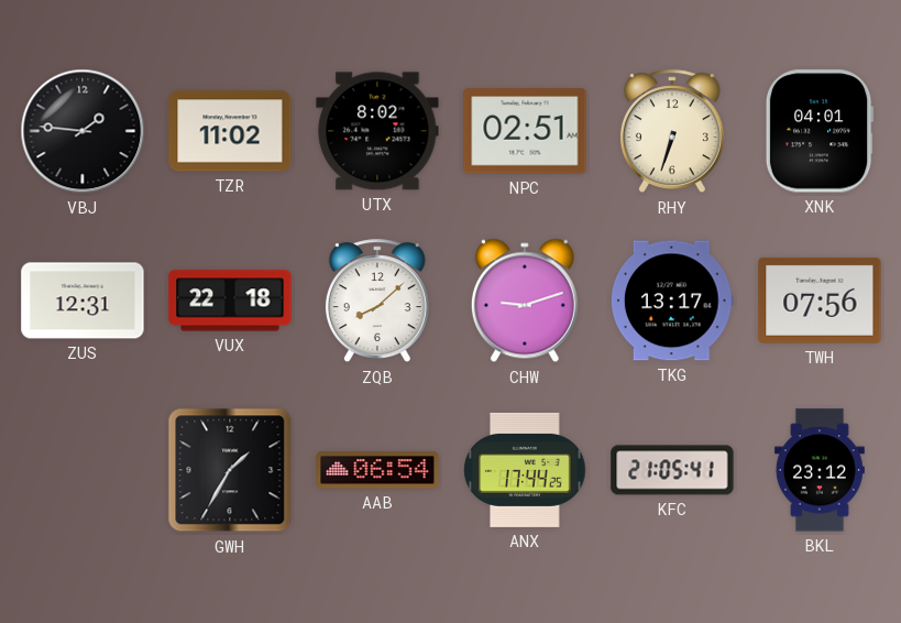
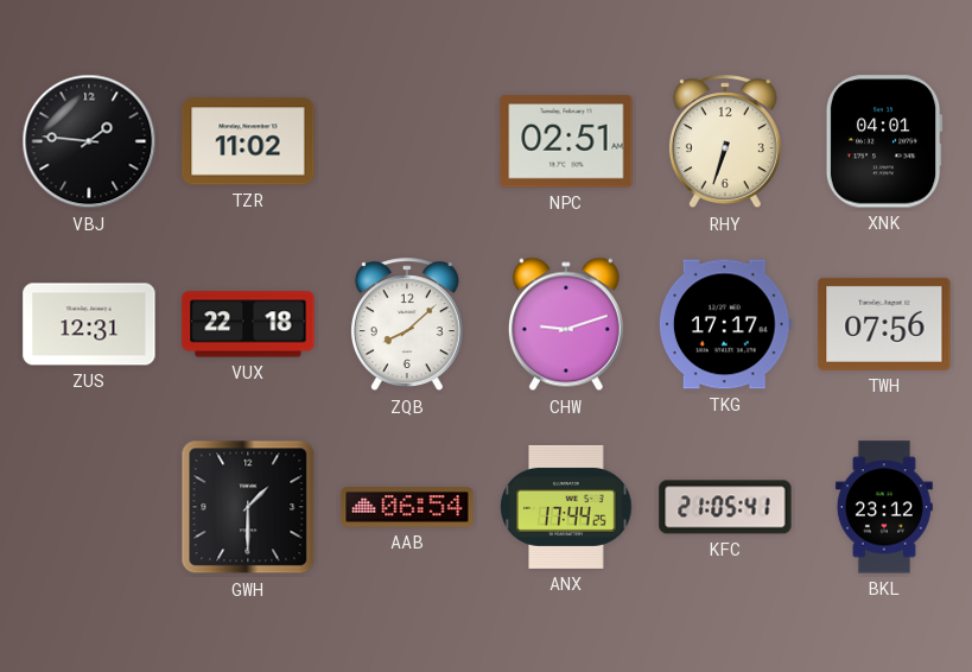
UTX: 8:02 -> none (377, 131)
TKG: 13:17 -> 17:17 (725, 324)
GWH: 1:35 -> 1:30 (248, 507)
